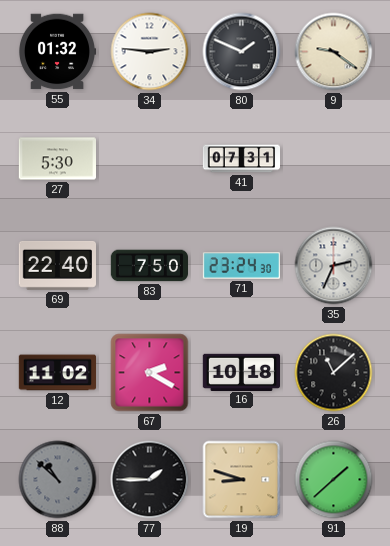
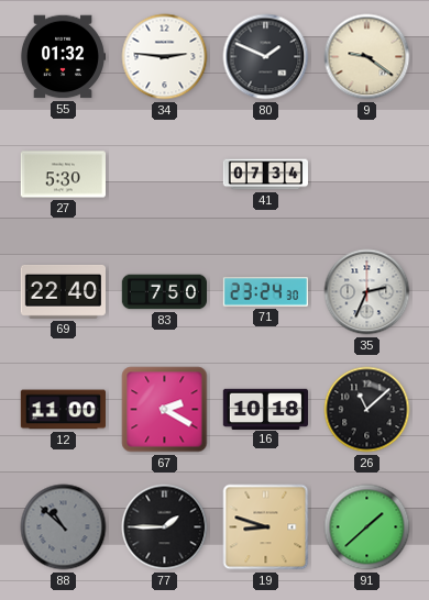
41: 07:31 -> 07:34 (265, 175)
12: 11:02 -> 11:00 (63, 410)
